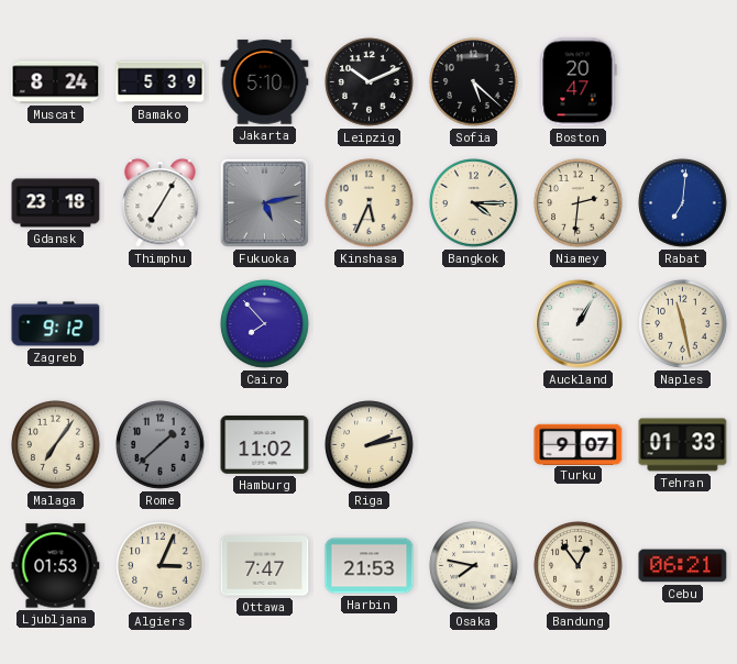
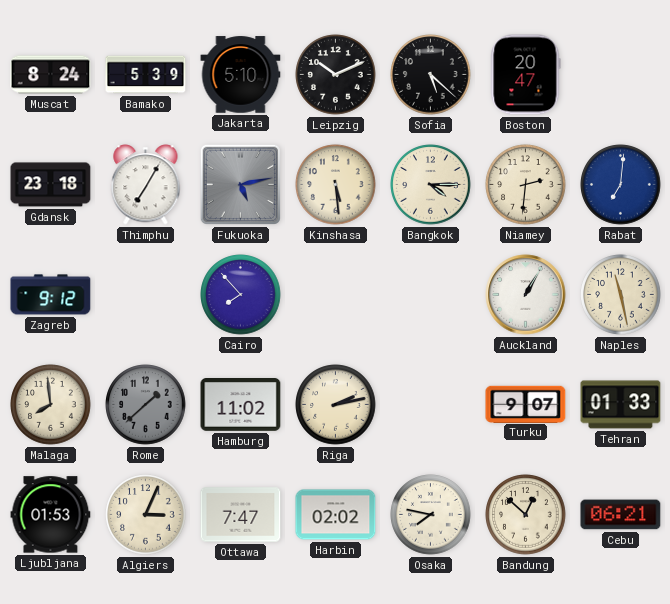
Kinshasa: 5:34 -> 5:29 (336, 185)
Malaga: 7:06 -> 7:59 (51, 405)
Harbin: 21:53 -> 02:02 (336, 515)
Bandung: 12:54 -> 12:52 (526, 515)
